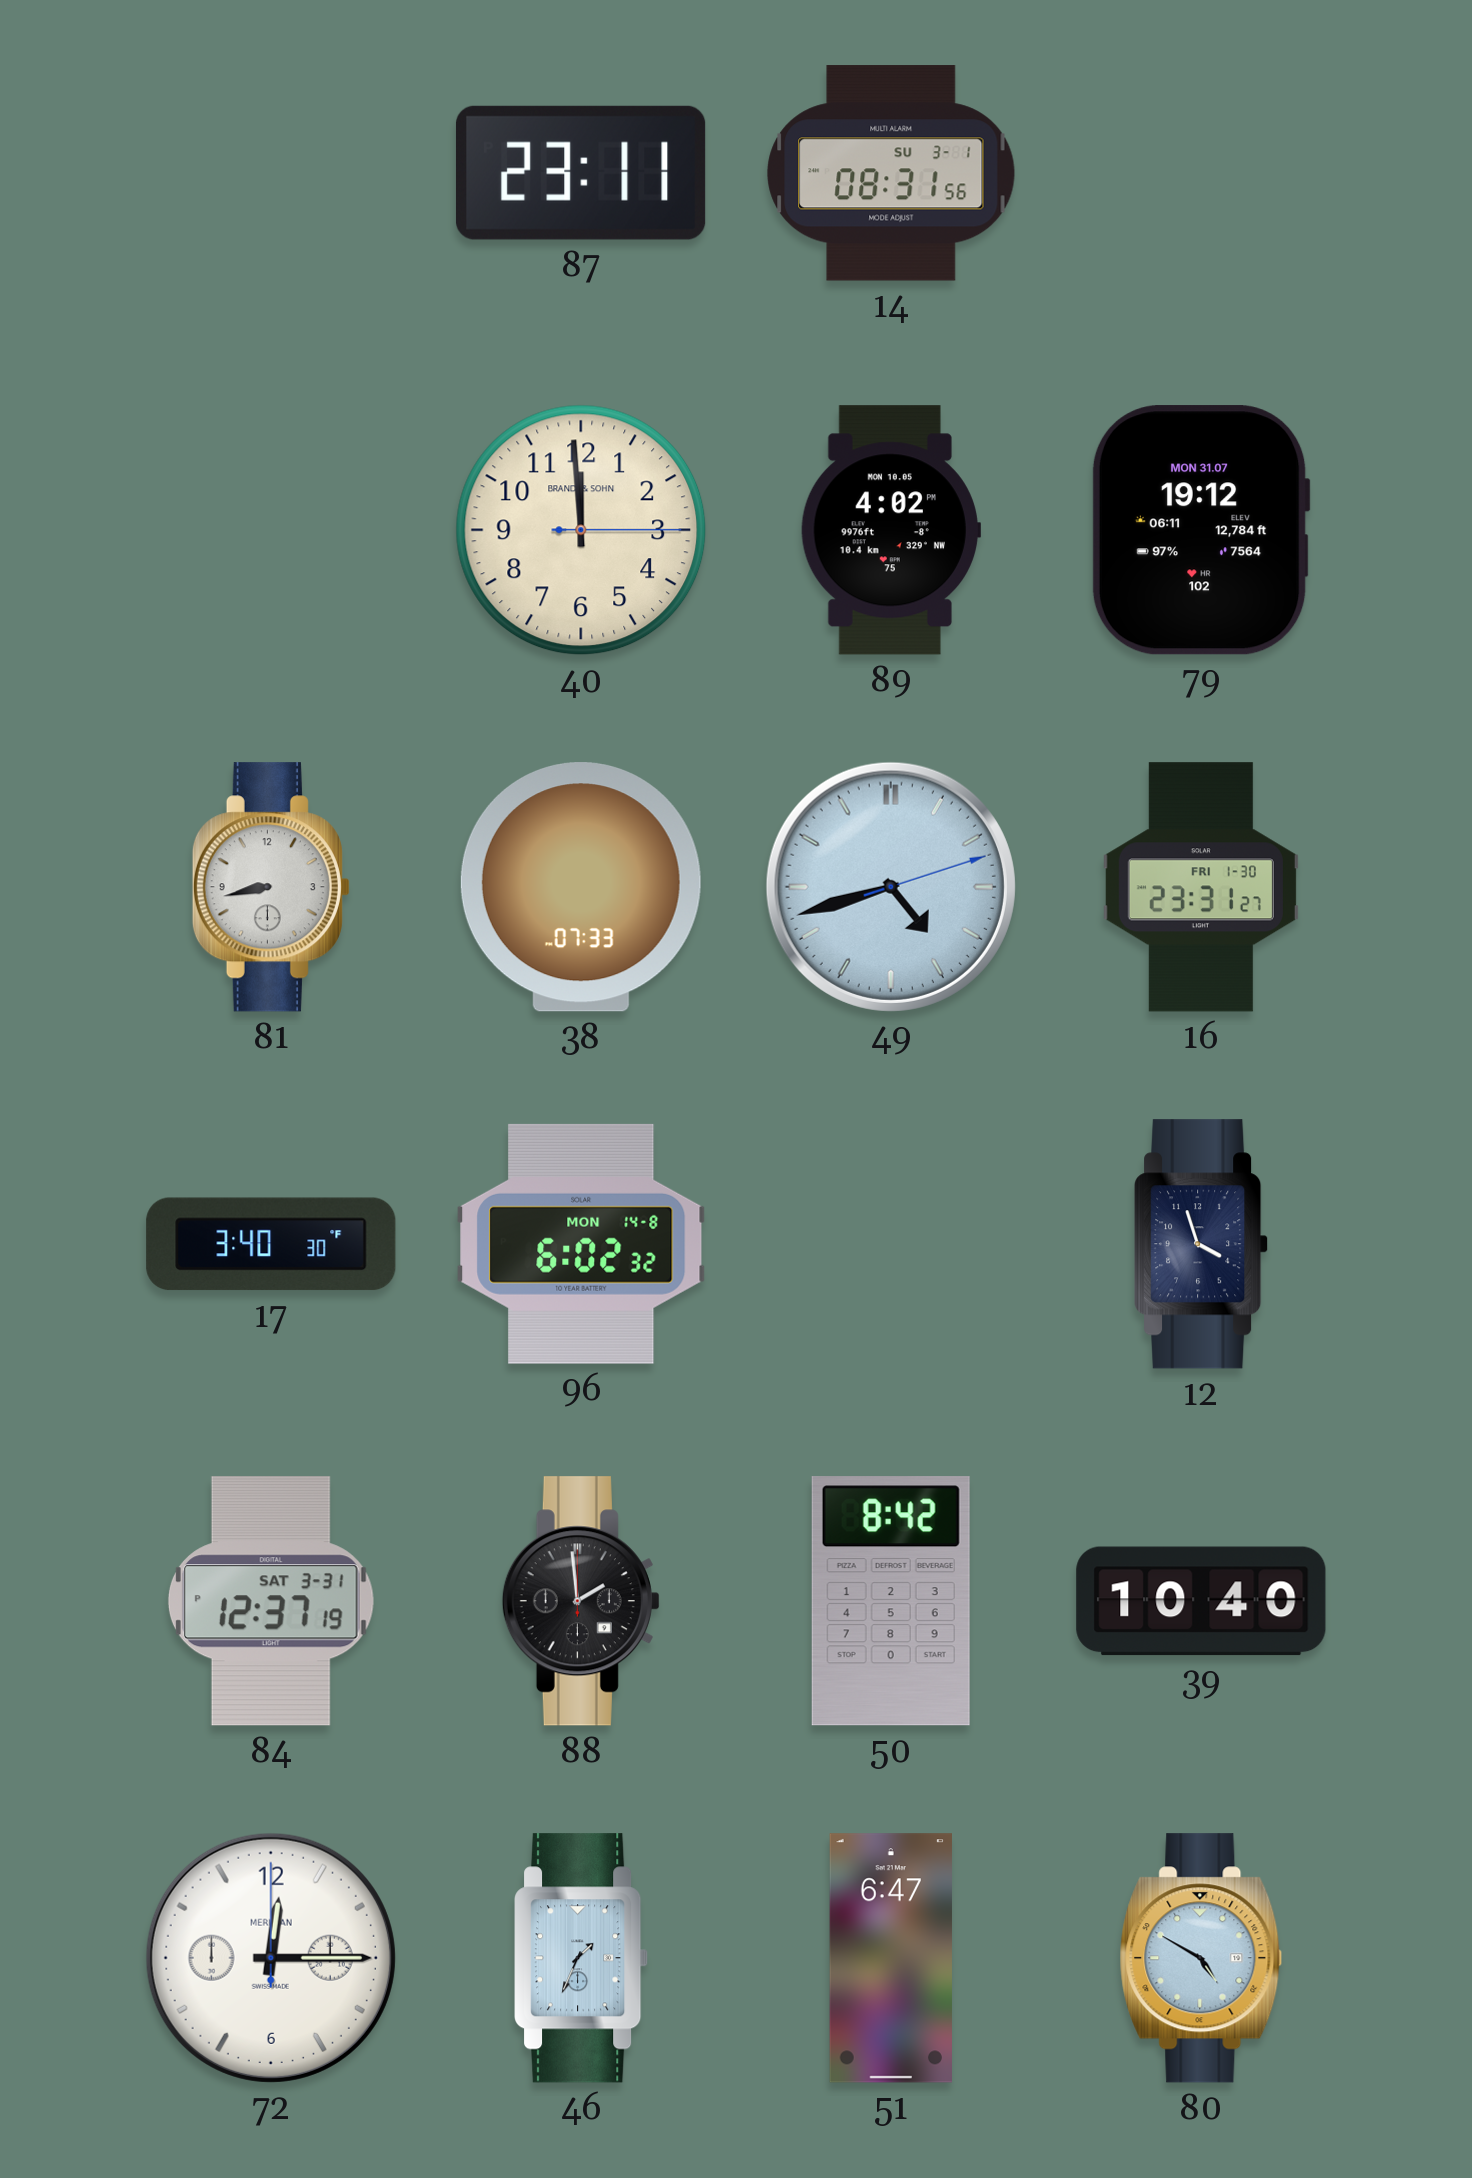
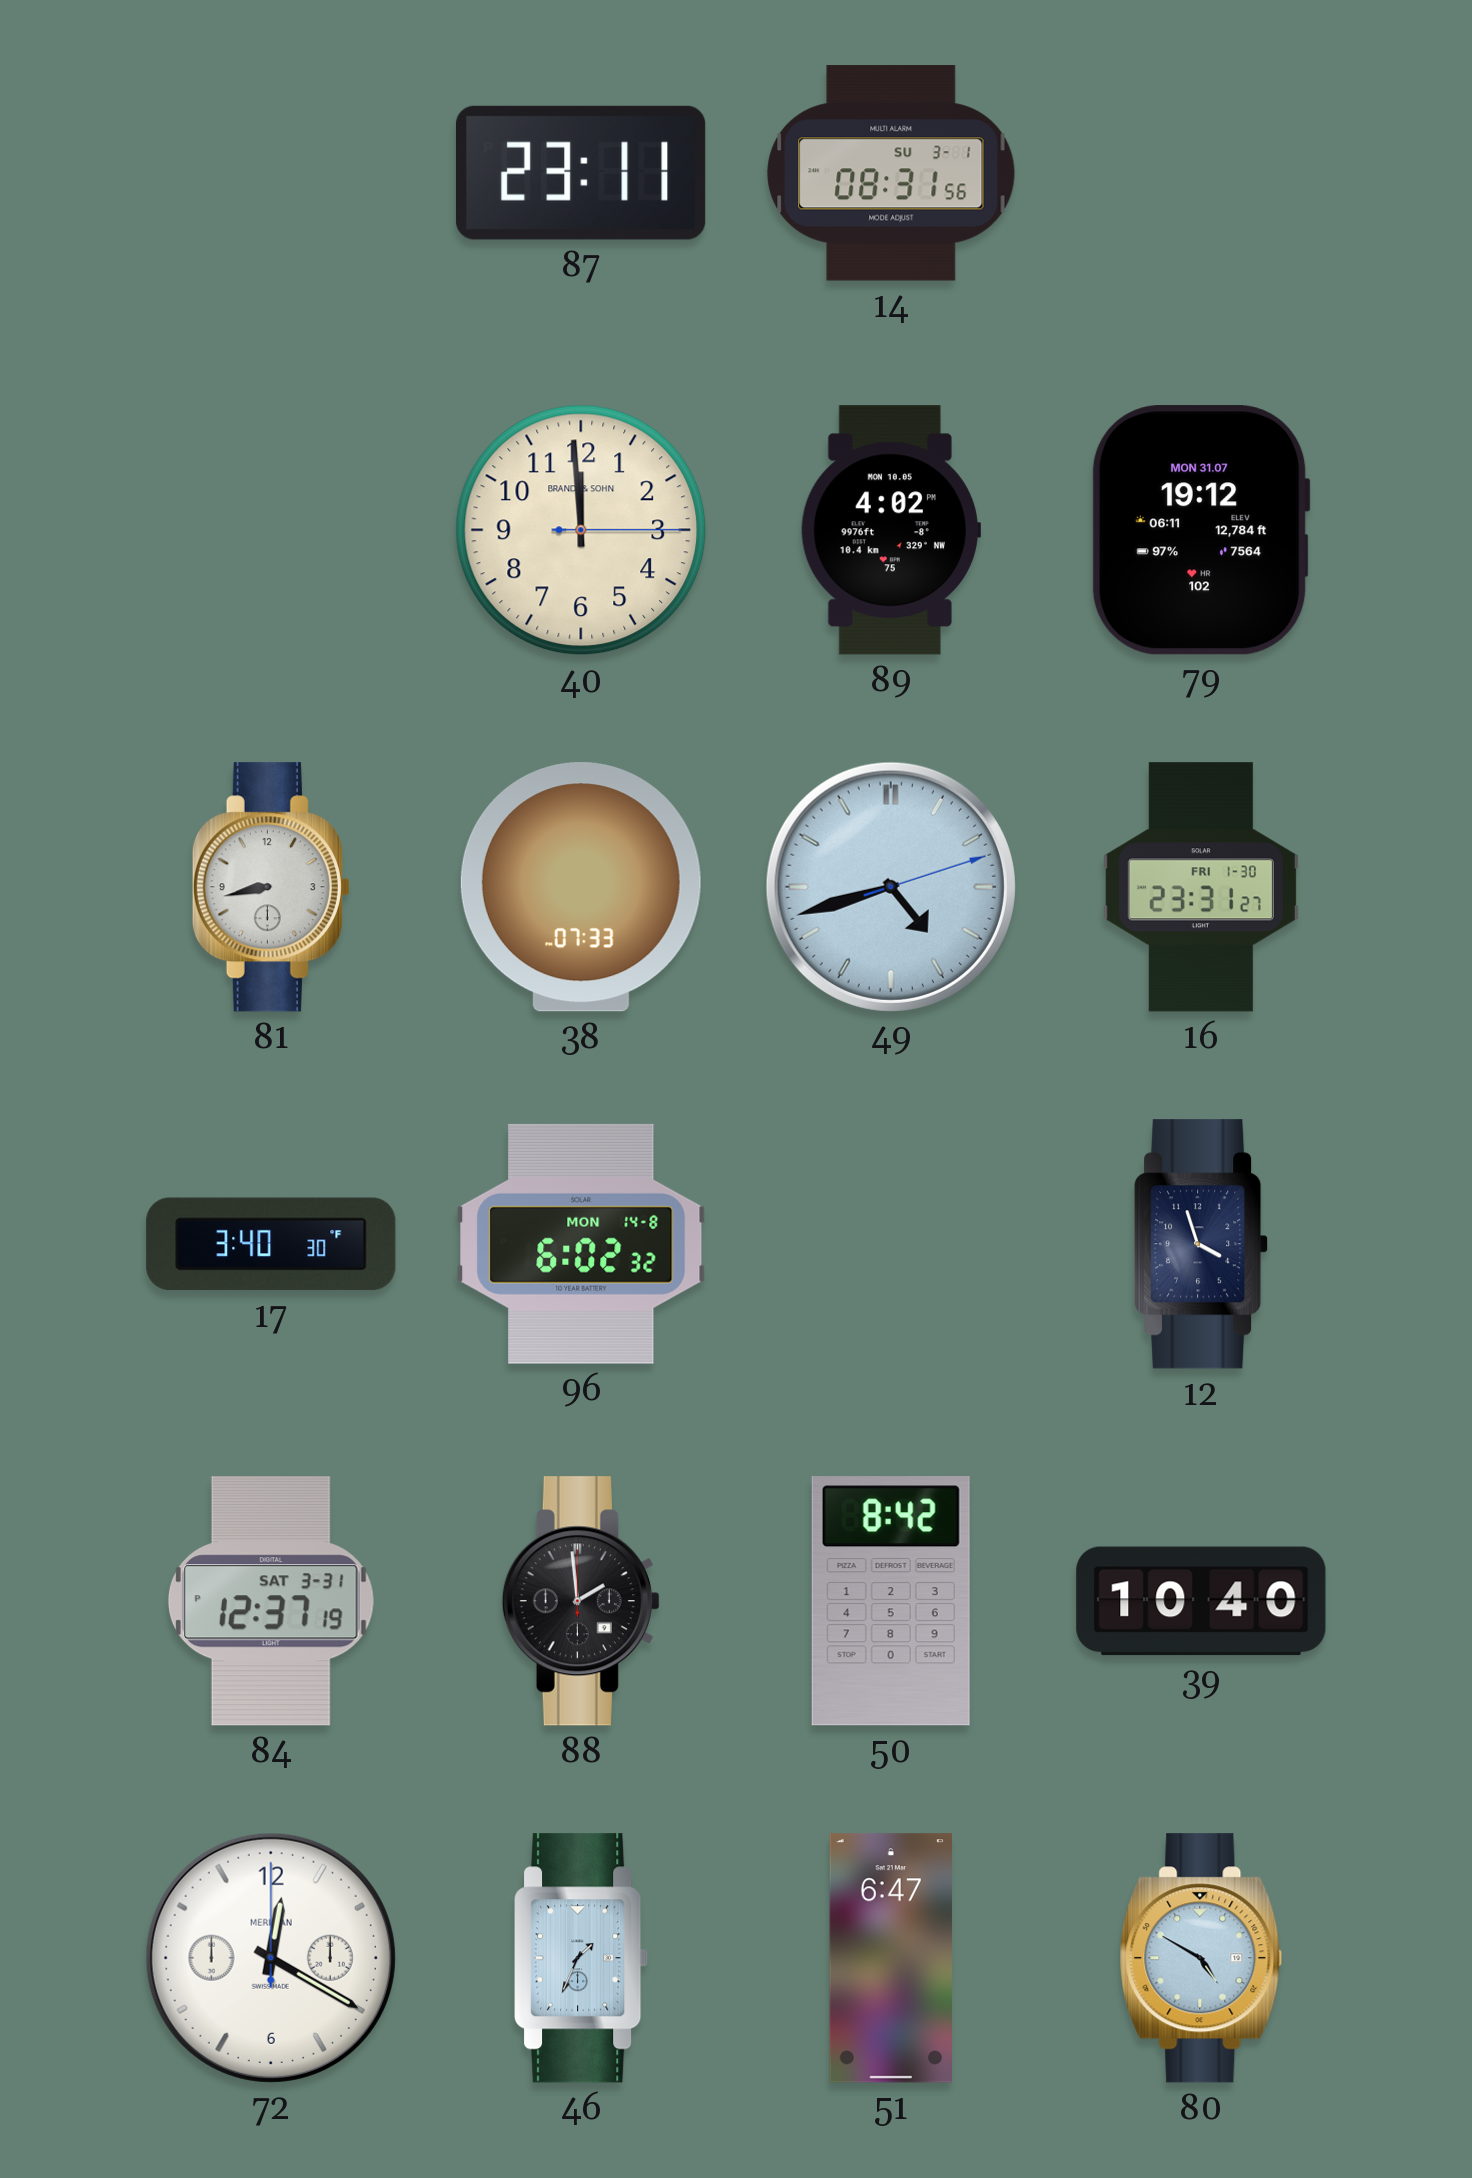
72: 12:15 -> 12:20 (271, 1958)
